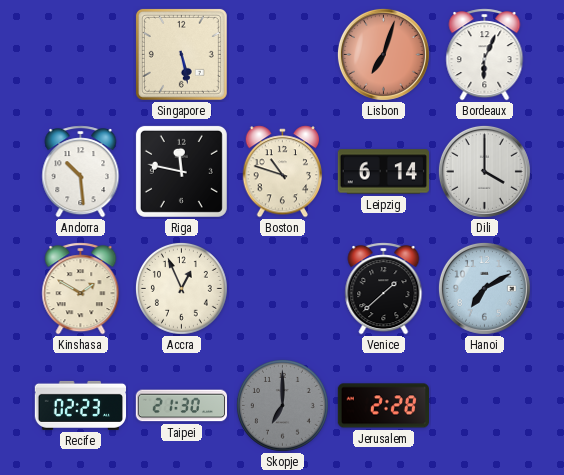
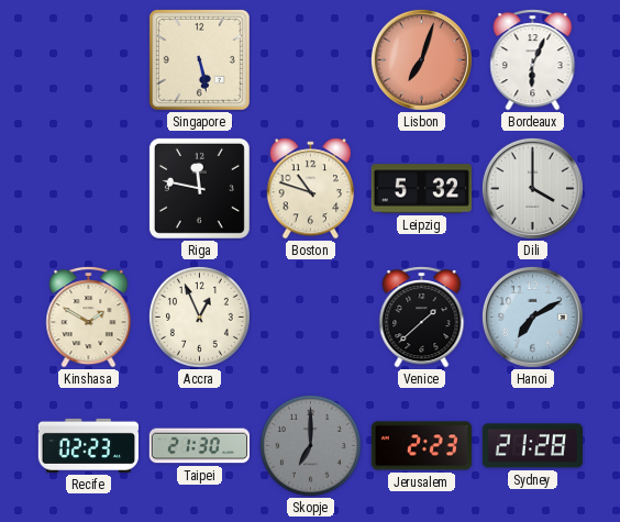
Andorra: 10:29 -> none (81, 172)
Leipzig: 6:14 -> 5:32 (421, 189)
Jerusalem: 2:28 -> 2:23 (421, 446)
Sydney: none -> 21:28 (532, 446)
